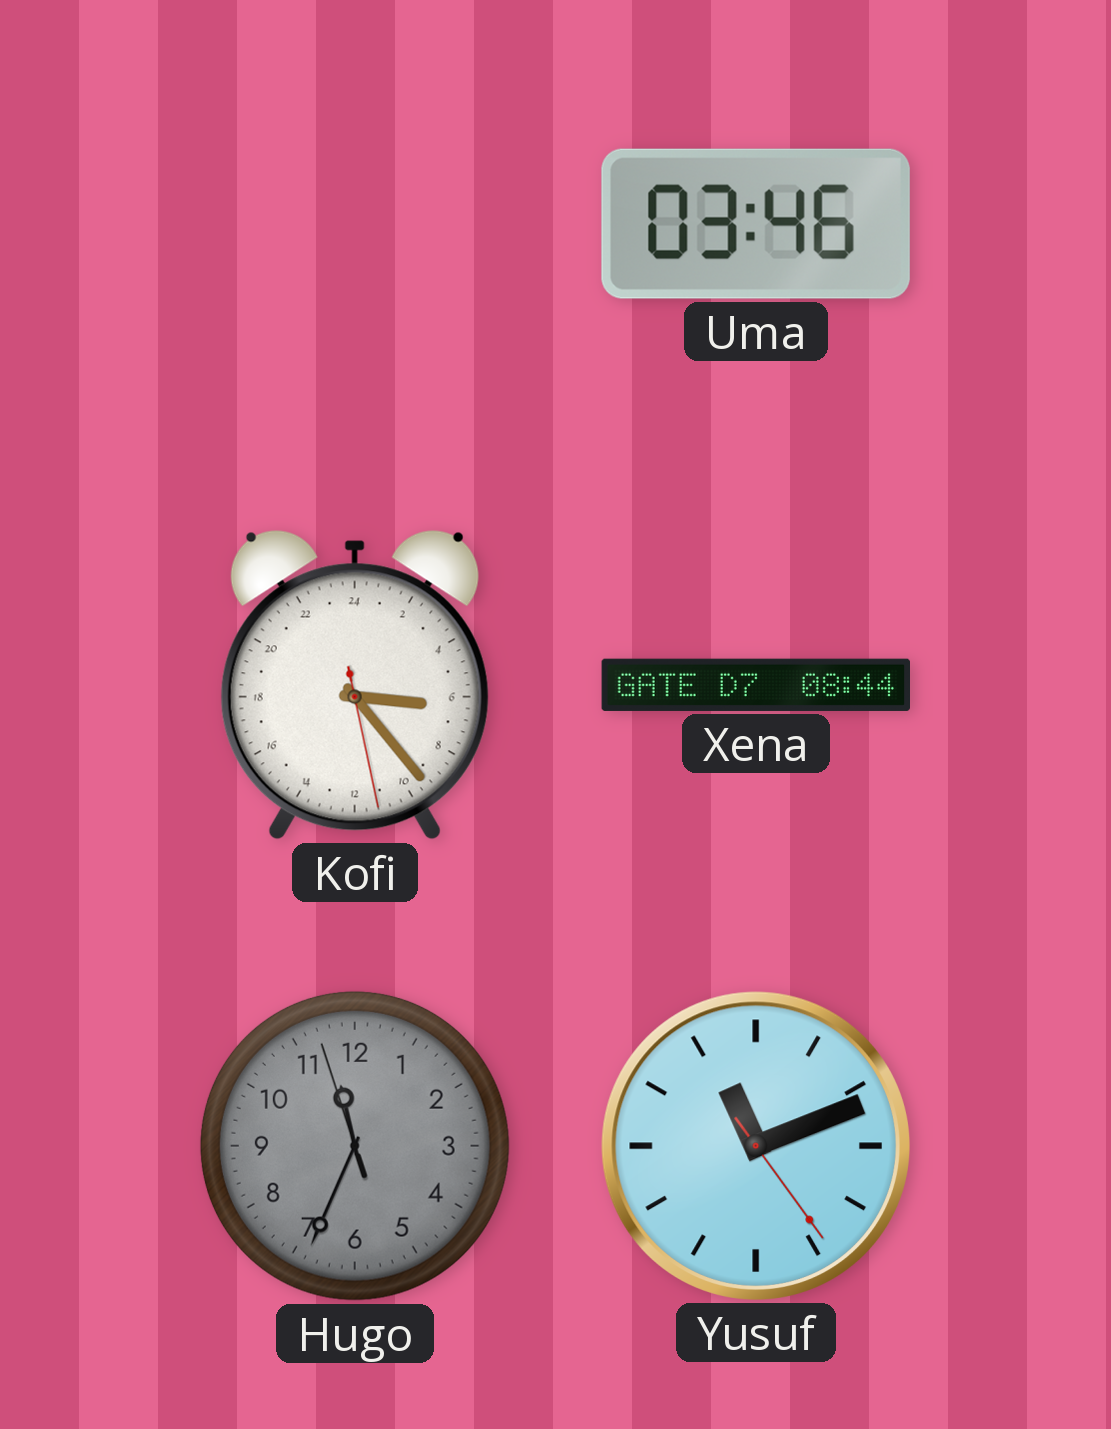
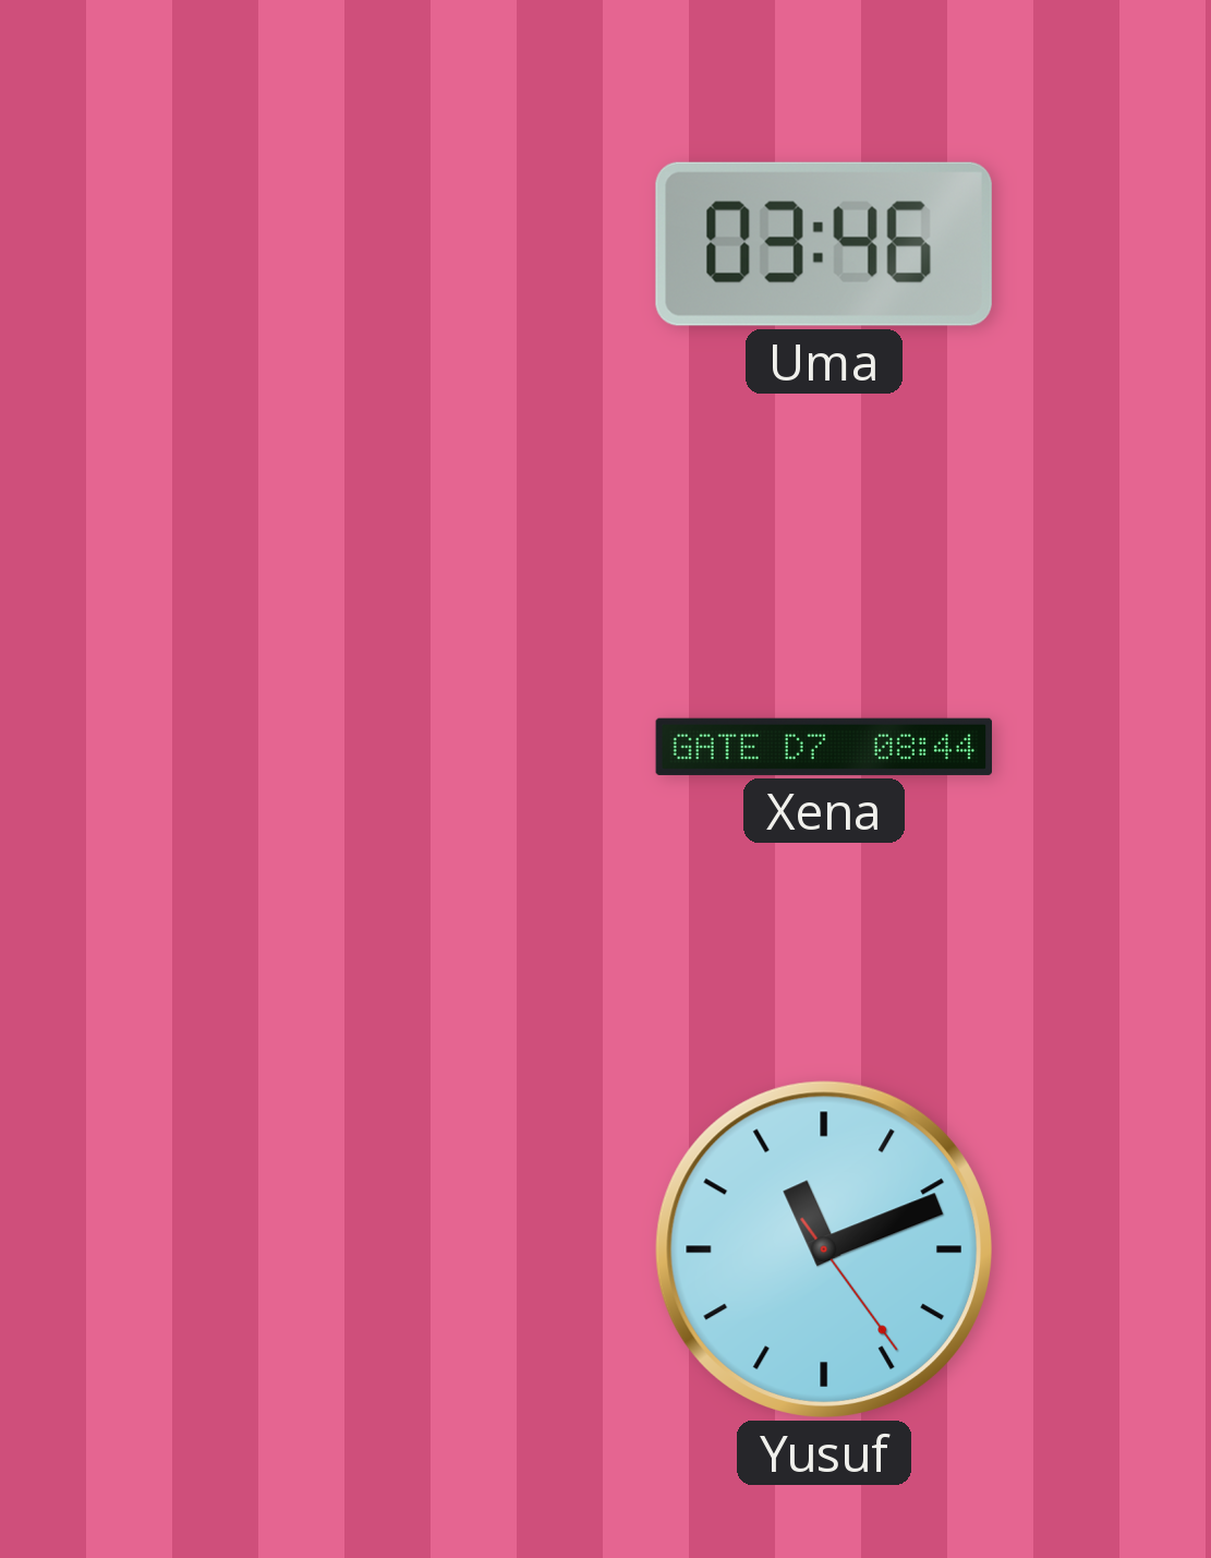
Kofi: 6:23 -> none (355, 685)
Hugo: 11:33 -> none (355, 1146)
